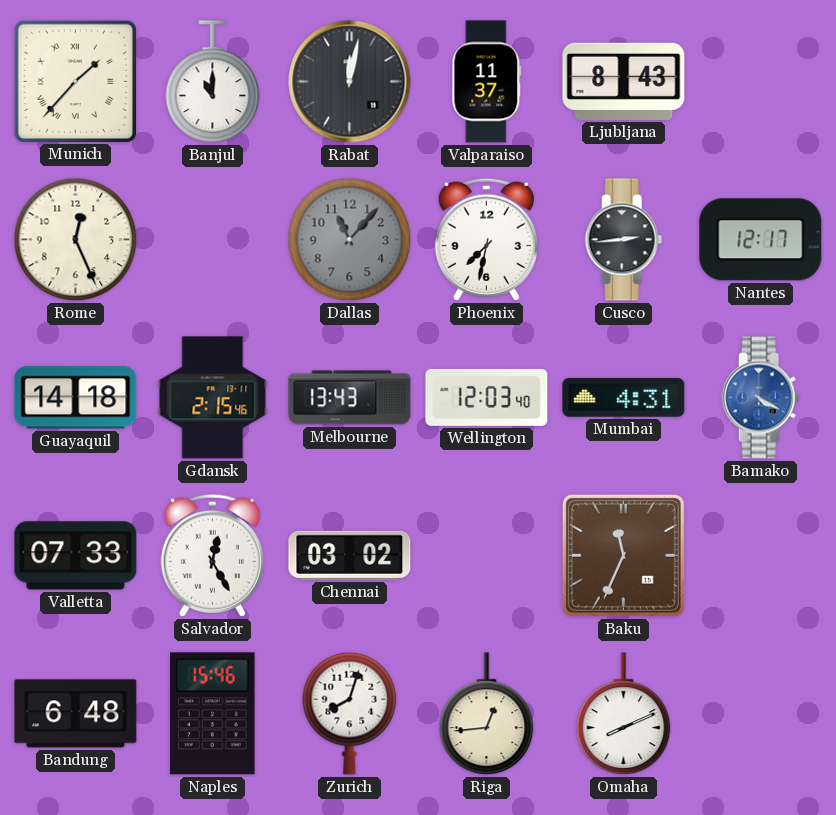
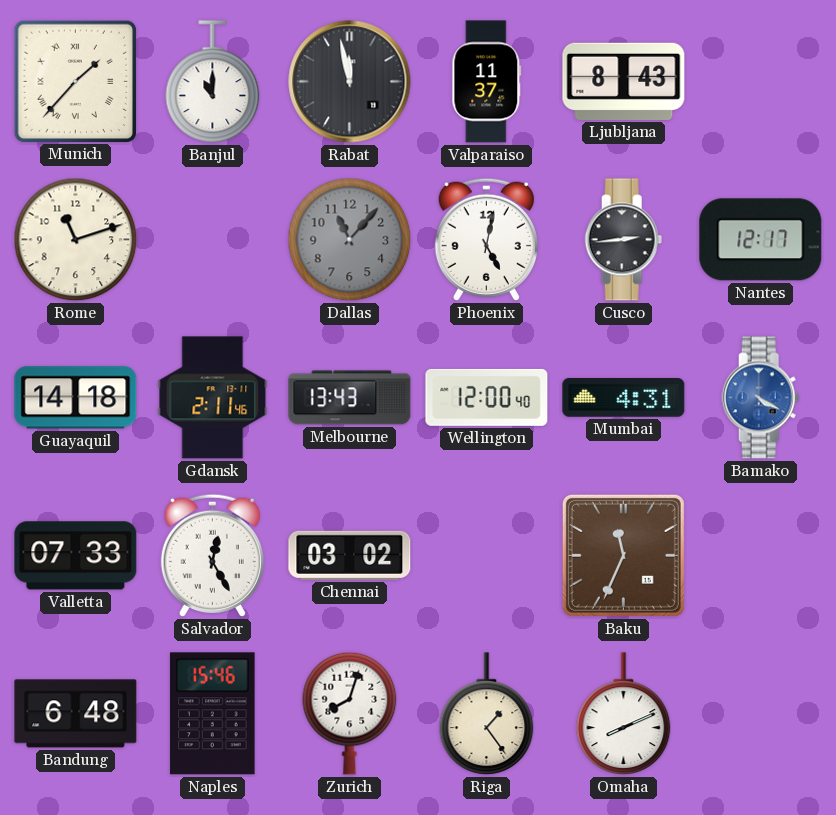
Rabat: 12:02 -> 11:58 (350, 82)
Rome: 12:26 -> 11:12 (76, 240)
Phoenix: 7:32 -> 5:02 (486, 239)
Gdansk: 2:15 -> 2:11 (213, 398)
Wellington: 12:03 -> 12:00 (487, 397)
Riga: 12:44 -> 1:24 (487, 714)
